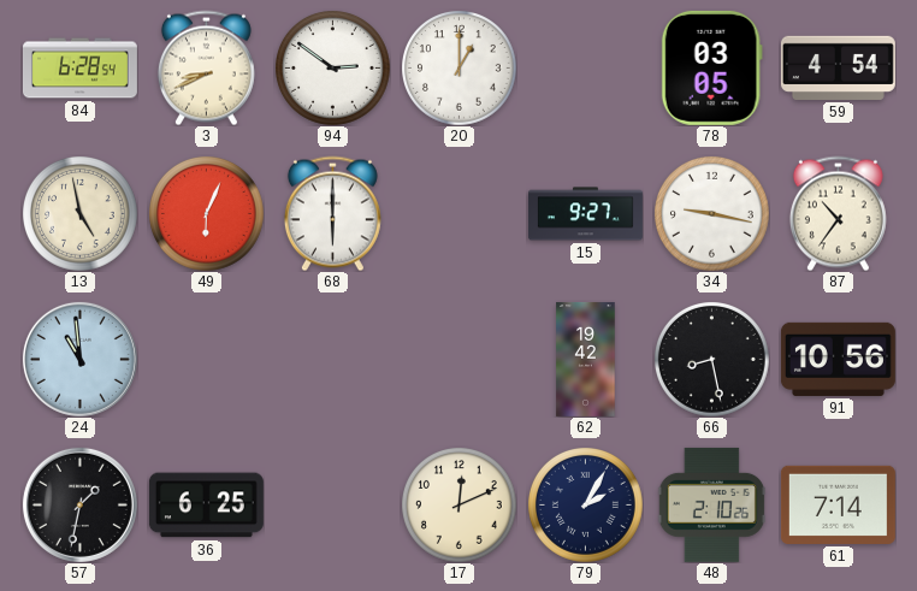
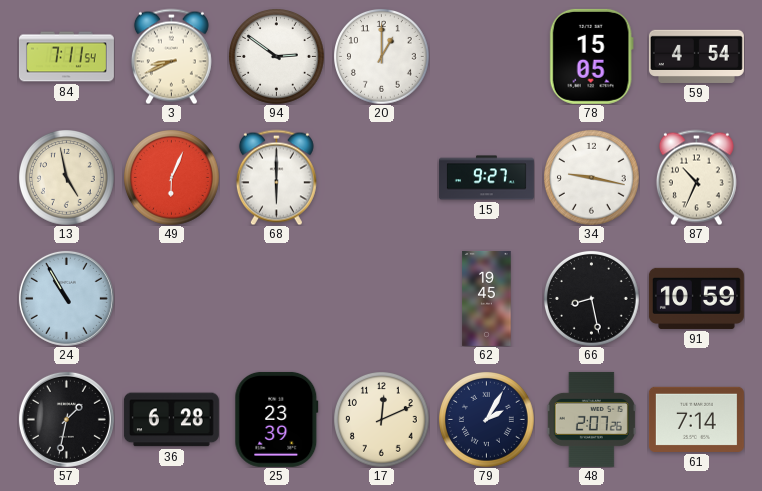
84: 6:28 -> 7:11 (66, 57)
78: 03:05 -> 15:05 (591, 56)
87: 10:36 -> 10:34 (696, 177)
24: 10:59 -> 10:55 (66, 298)
62: 19:42 -> 19:45 (487, 298)
91: 10:56 -> 10:59 (696, 298)
36: 6:25 -> 6:28 (171, 420)
25: none -> 23:39 (277, 419)
48: 2:10 -> 2:07 (591, 419)
